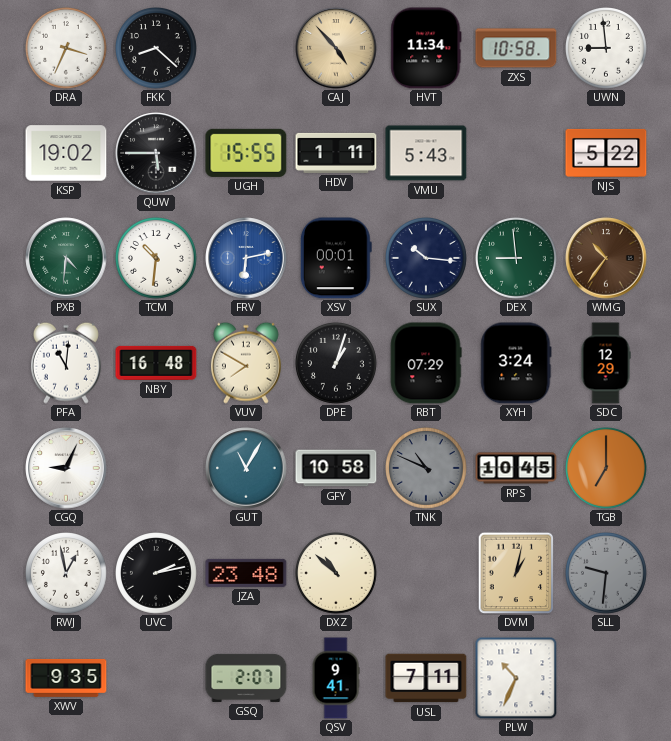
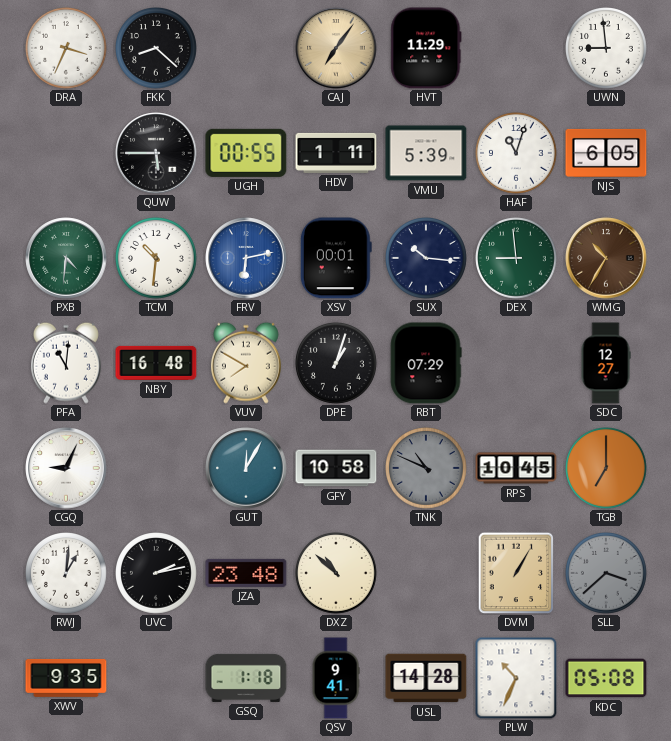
CAJ: 4:53 -> 7:06 (336, 48)
HVT: 11:34 -> 11:29 (426, 48)
ZXS: 10:58 -> none (516, 48)
KSP: 19:02 -> none (66, 153)
UGH: 15:55 -> 00:55 (246, 153)
VMU: 5:43 -> 5:39 (426, 153)
HAF: none -> 11:03 (517, 154)
NJS: 5:22 -> 6:05 (606, 153)
WMG: 10:36 -> 10:35 (606, 258)
XYH: 3:24 -> none (516, 363)
SDC: 12:29 -> 12:27 (606, 363)
GUT: 11:05 -> 12:05 (246, 468)
RWJ: 12:58 -> 1:01 (67, 574)
DVM: 1:02 -> 1:05 (516, 573)
SLL: 9:31 -> 3:38 (607, 574)
GSQ: 2:07 -> 1:18 (246, 678)
USL: 7:11 -> 14:28 (426, 678)
KDC: none -> 05:08 (606, 678)
